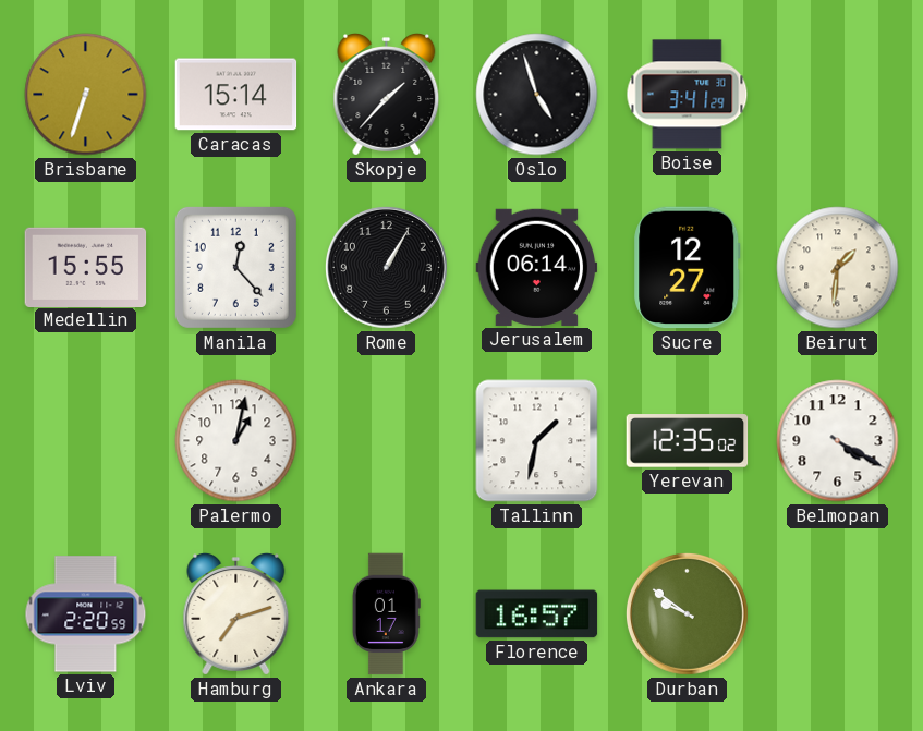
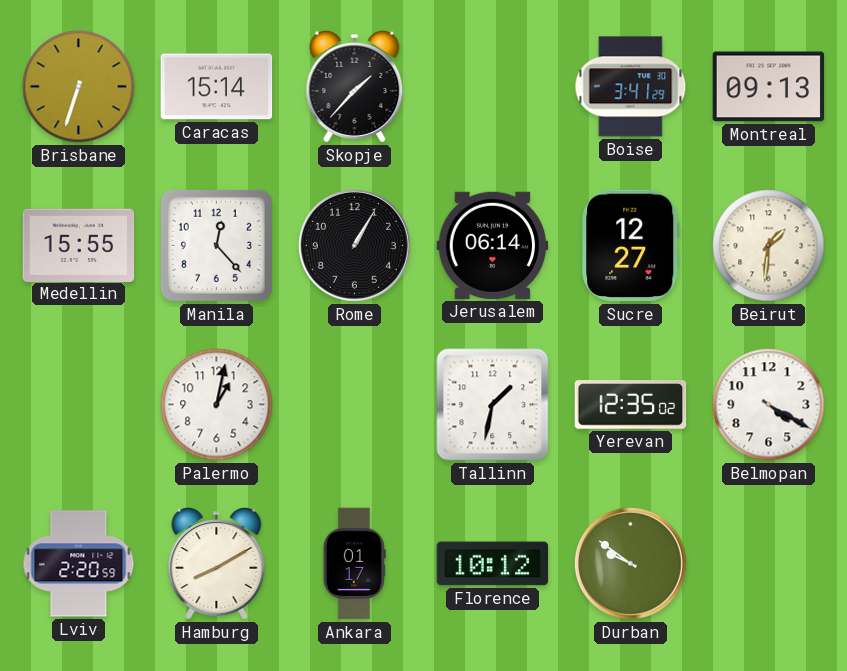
Oslo: 4:57 -> none (537, 95)
Montreal: none -> 09:13 (769, 87)
Hamburg: 7:12 -> 8:10 (217, 564)
Florence: 16:57 -> 10:12 (493, 564)
